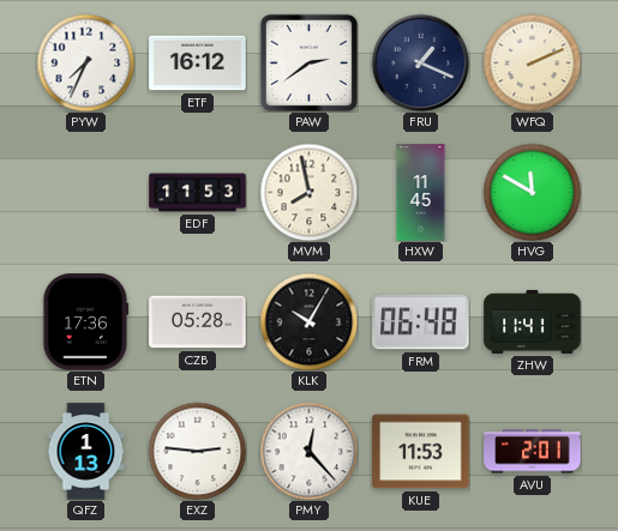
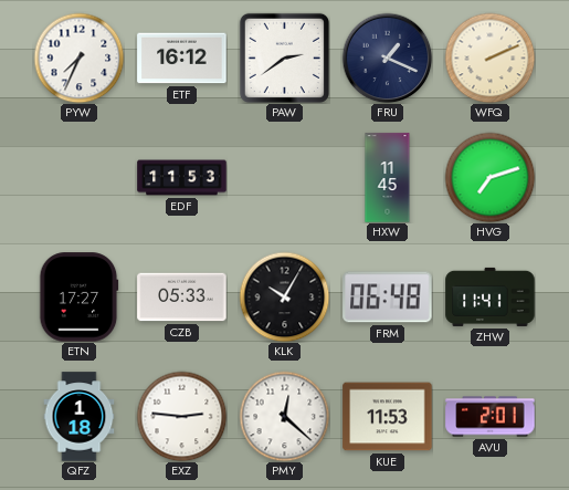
MVM: 7:58 -> none (308, 192)
HVG: 11:50 -> 7:12 (489, 177)
ETN: 17:36 -> 17:27 (80, 298)
CZB: 05:28 -> 05:33 (182, 298)
QFZ: 1:13 -> 1:18 (80, 417)
PMY: 12:23 -> 12:22 (284, 416)
